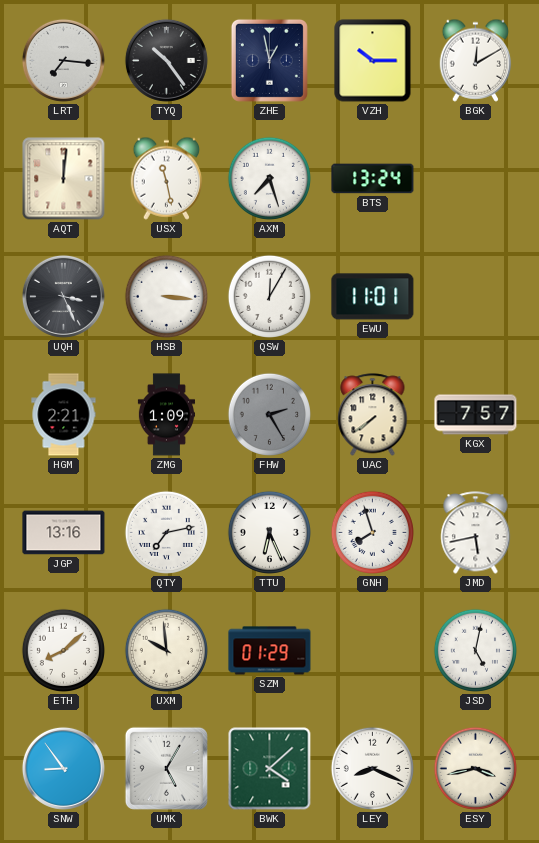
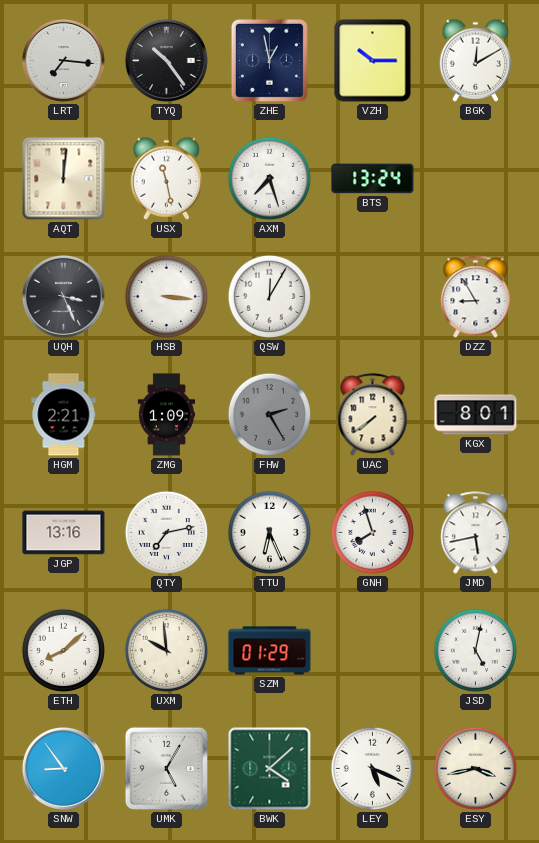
EWU: 11:01 -> none (373, 297)
DZZ: none -> 8:55 (476, 297)
KGX: 7:57 -> 8:01 (476, 415)
LEY: 8:19 -> 5:19 (372, 768)
